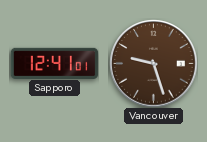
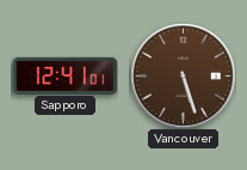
Vancouver: 9:27 -> 5:27 (183, 75)
